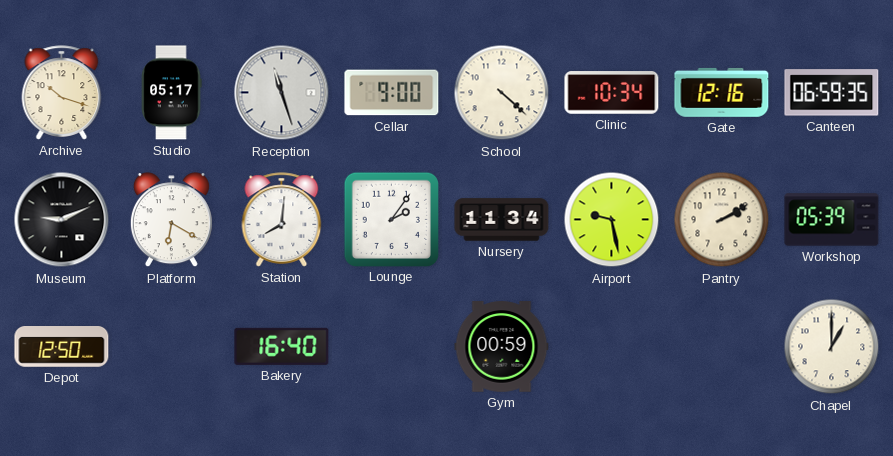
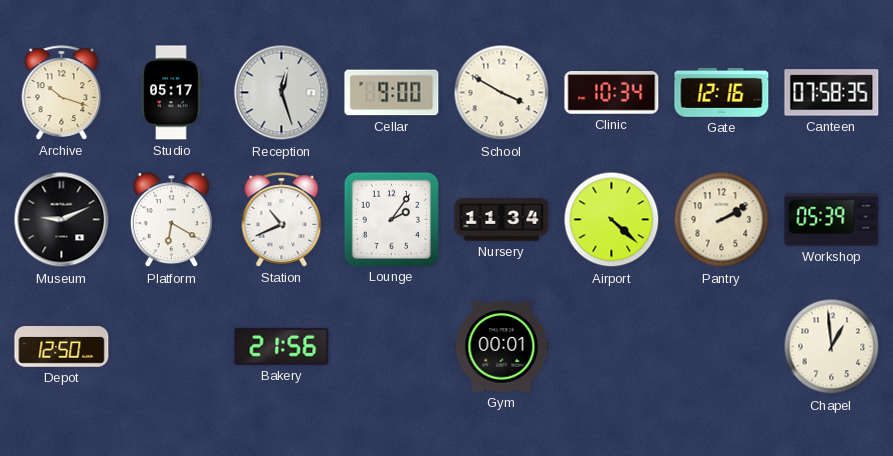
Reception: 11:27 -> 12:27 (282, 93)
School: 4:22 -> 3:50 (502, 93)
Canteen: 06:59 -> 07:58 (832, 93)
Station: 8:01 -> 10:41 (282, 220)
Airport: 9:28 -> 4:22 (612, 220)
Bakery: 16:40 -> 21:56 (282, 346)
Gym: 00:59 -> 00:01 (502, 347)
Chapel: 1:00 -> 12:59 (832, 347)
